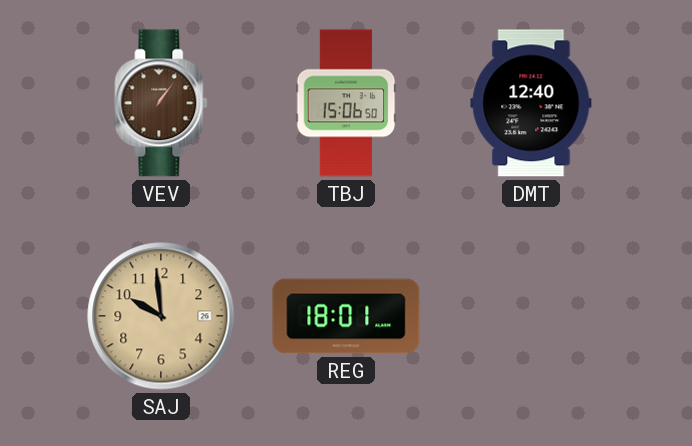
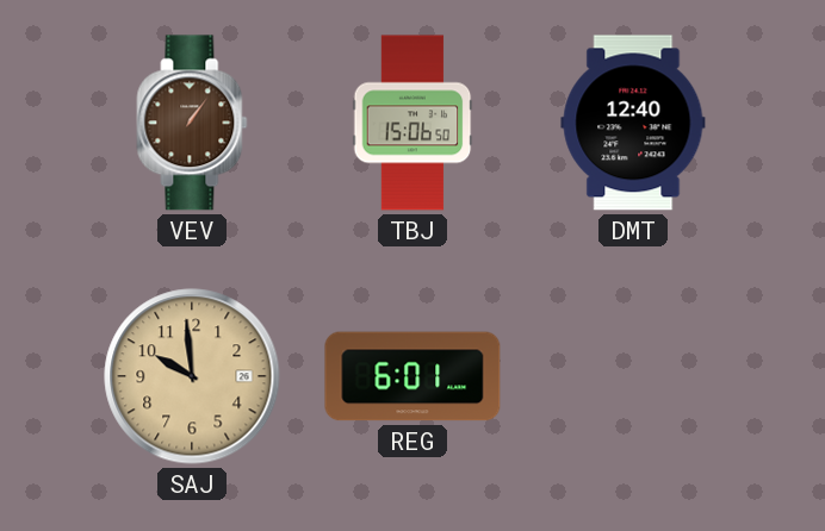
REG: 18:01 -> 6:01 (412, 376)
